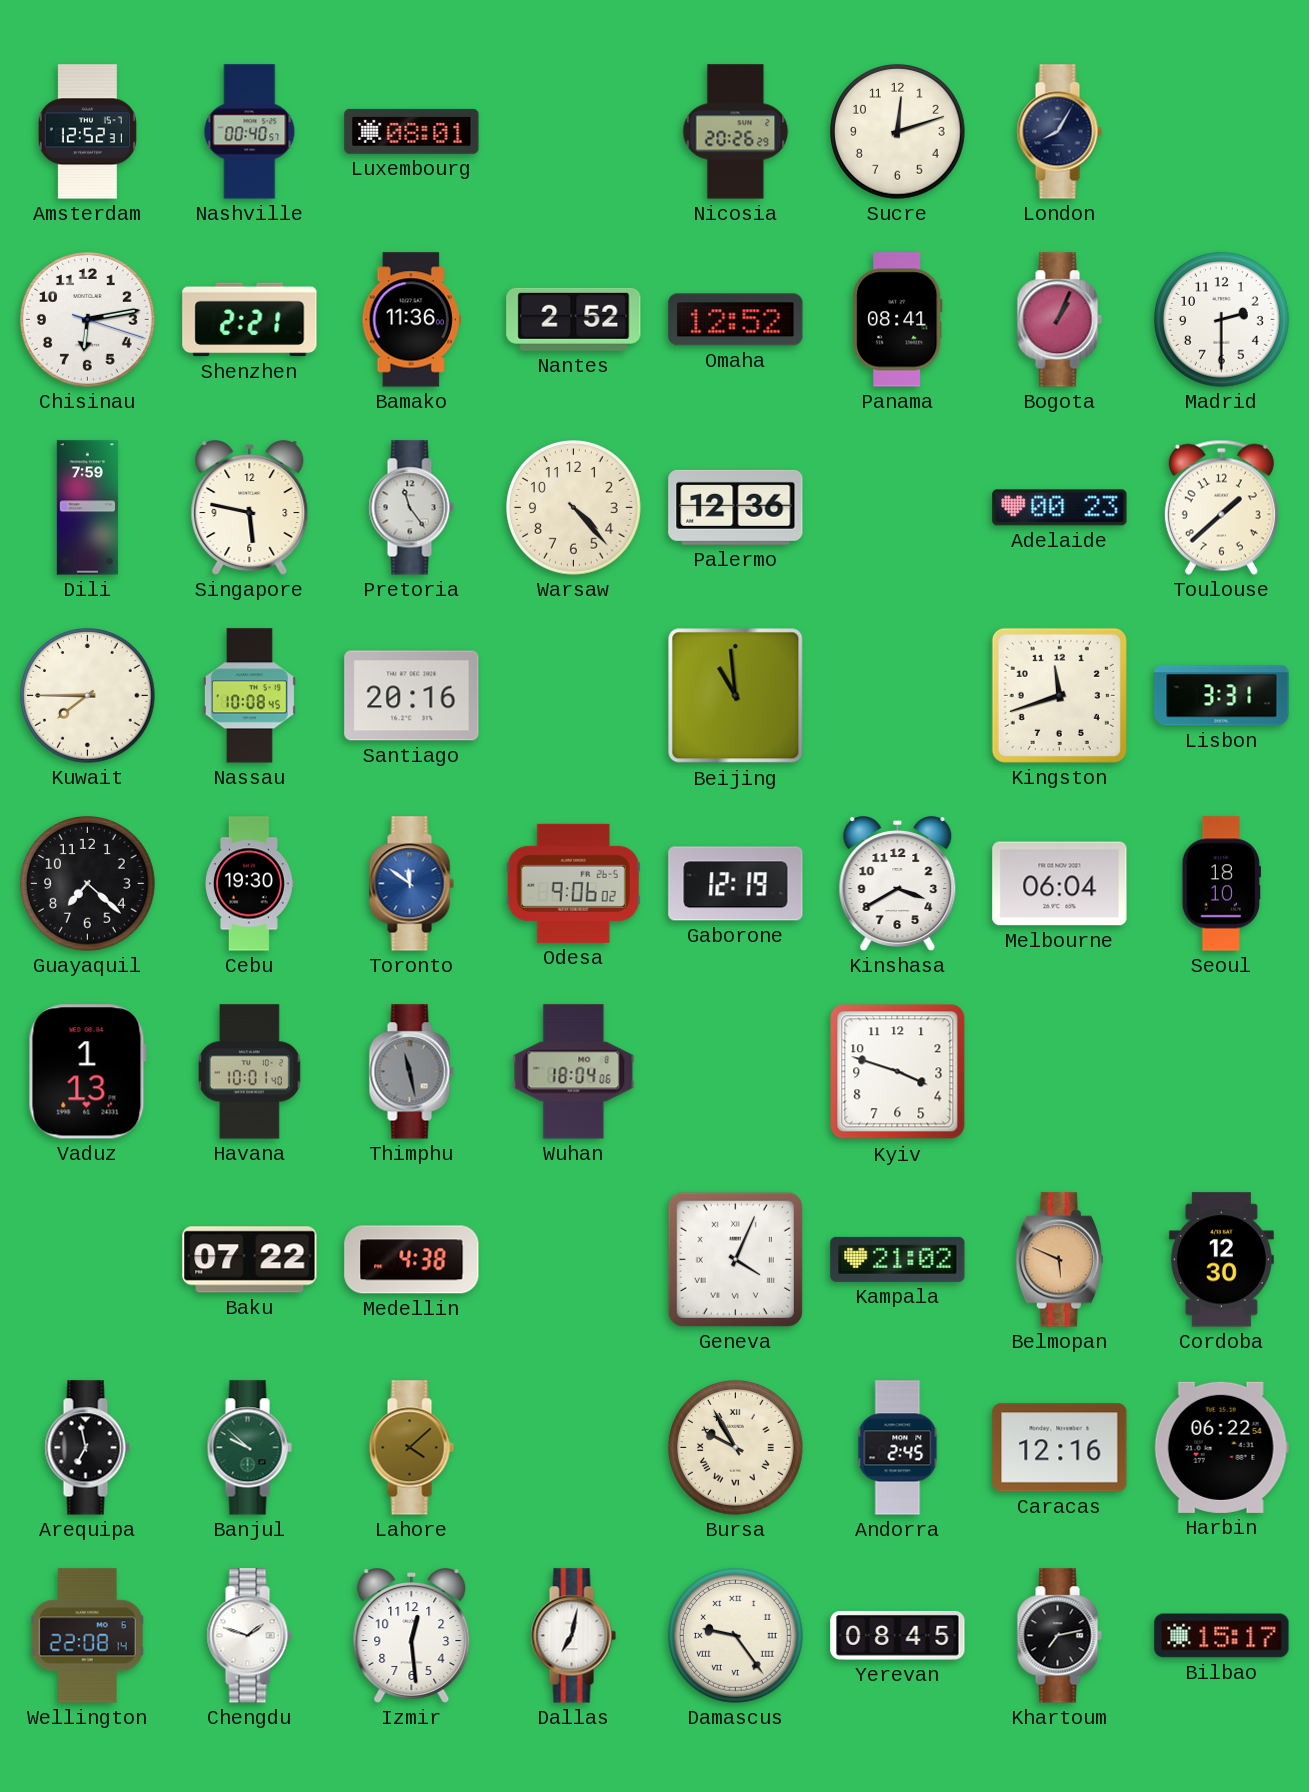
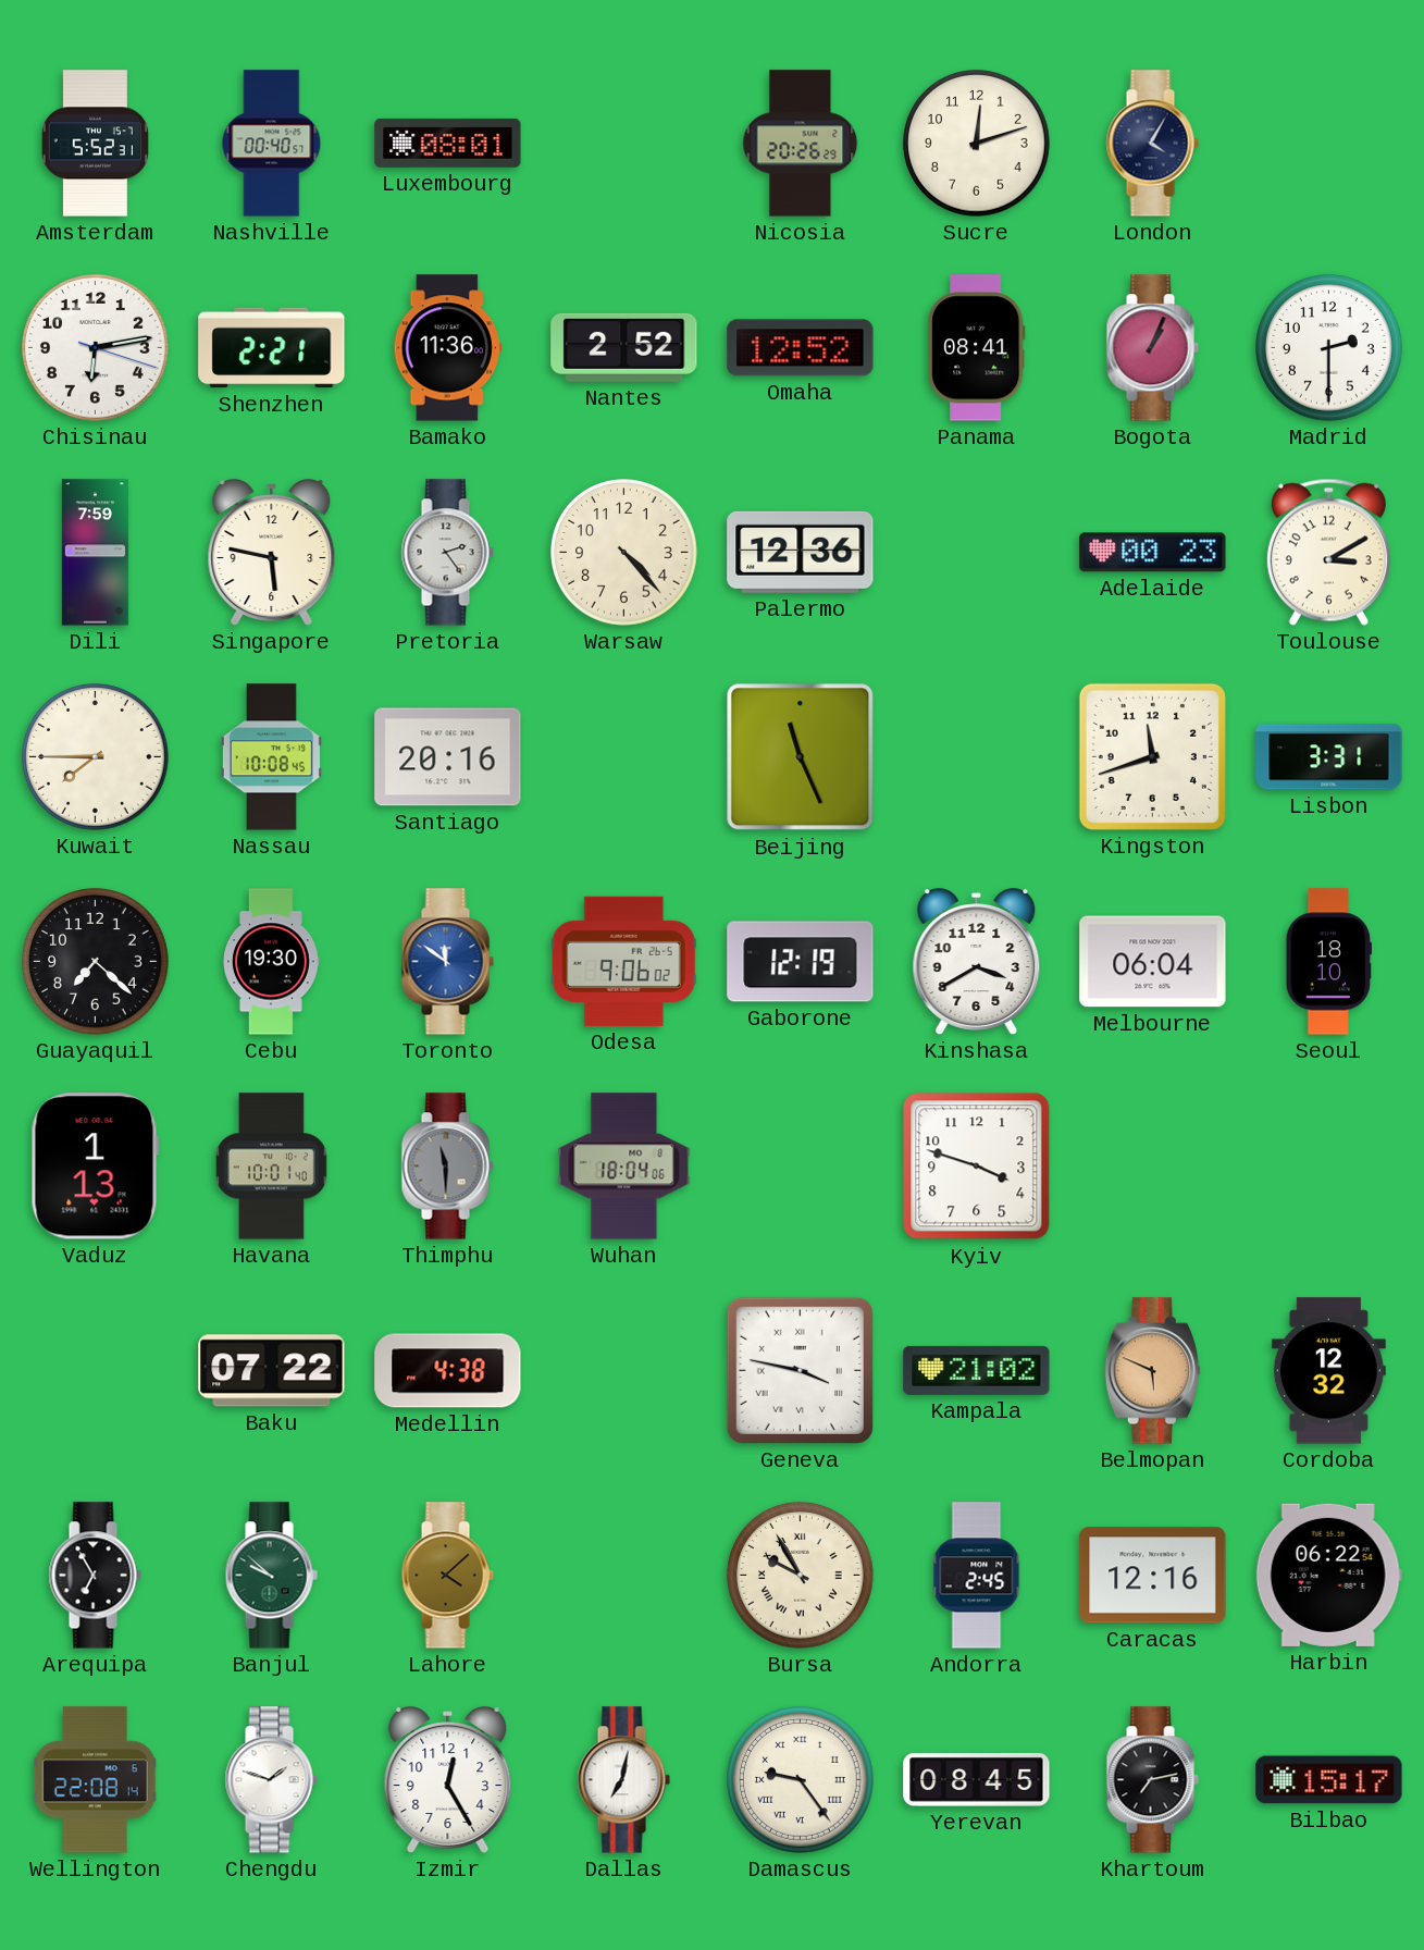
Amsterdam: 12:52 -> 5:52 (95, 144)
London: 8:05 -> 4:05 (1152, 144)
Pretoria: 11:24 -> 2:24 (447, 553)
Toulouse: 1:38 -> 3:10 (1328, 552)
Beijing: 10:59 -> 11:26 (801, 757)
Thimphu: 11:28 -> 11:30 (447, 1167)
Geneva: 4:04 -> 3:47 (800, 1370)
Cordoba: 12:30 -> 12:32 (1328, 1371)
Arequipa: 6:58 -> 6:55 (95, 1576)
Izmir: 12:29 -> 12:25 (448, 1780)
